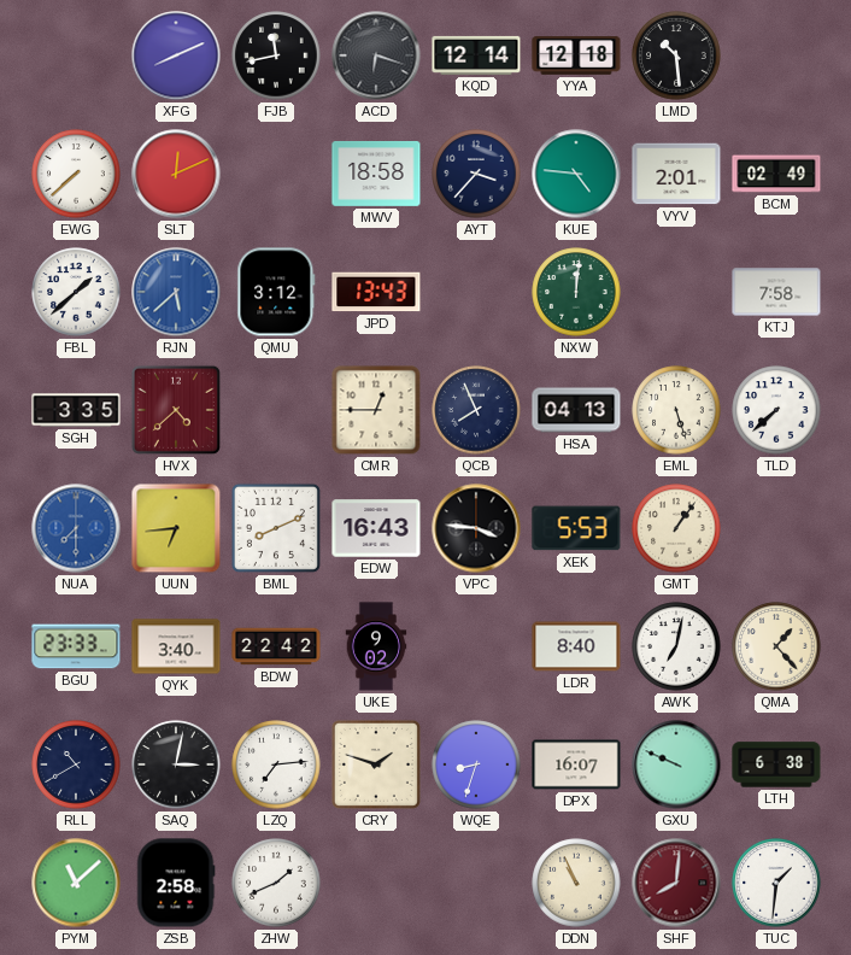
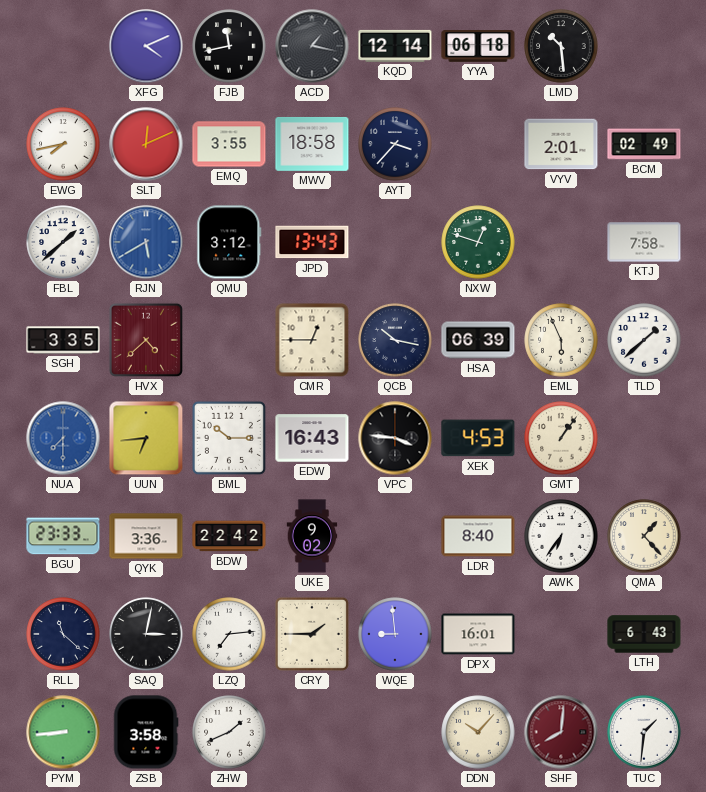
XFG: 8:11 -> 4:11 (146, 46)
ACD: 6:18 -> 1:17 (312, 46)
YYA: 12:18 -> 06:18 (478, 46)
EWG: 7:38 -> 7:43 (63, 144)
EMQ: none -> 3:55 (229, 144)
KUE: 4:46 -> none (576, 174)
RJN: 5:38 -> 5:40 (146, 242)
NXW: 12:01 -> 12:48 (478, 242)
QCB: 7:56 -> 10:17 (395, 340)
HSA: 04:13 -> 06:39 (478, 340)
EML: 5:27 -> 5:56 (561, 340)
TLD: 7:38 -> 1:38 (644, 340)
BML: 8:11 -> 10:15 (229, 438)
XEK: 5:53 -> 4:53 (478, 438)
QYK: 3:40 -> 3:36 (146, 536)
AWK: 7:02 -> 6:36 (561, 536)
RLL: 10:40 -> 11:22 (63, 634)
CRY: 1:48 -> 1:45 (312, 634)
WQE: 8:33 -> 8:59 (395, 634)
DPX: 16:07 -> 16:01 (478, 634)
GXU: 9:49 -> none (676, 764)
LTH: 6:38 -> 6:43 (644, 634)
PYM: 11:08 -> 8:44 (63, 732)
ZSB: 2:58 -> 3:58 (146, 732)
DDN: 10:56 -> 10:07 (478, 732)
